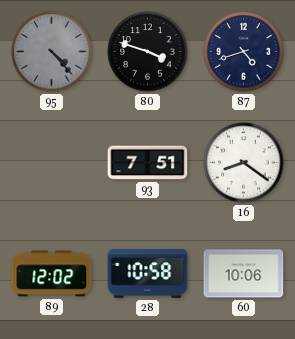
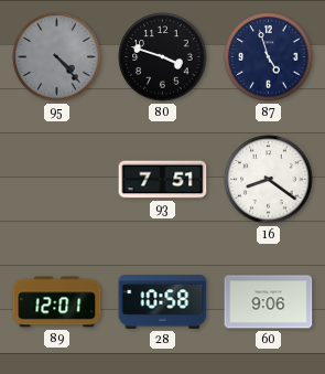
87: 4:42 -> 4:57 (269, 57)
89: 12:02 -> 12:01 (57, 302)
60: 10:06 -> 9:06 (269, 302)
